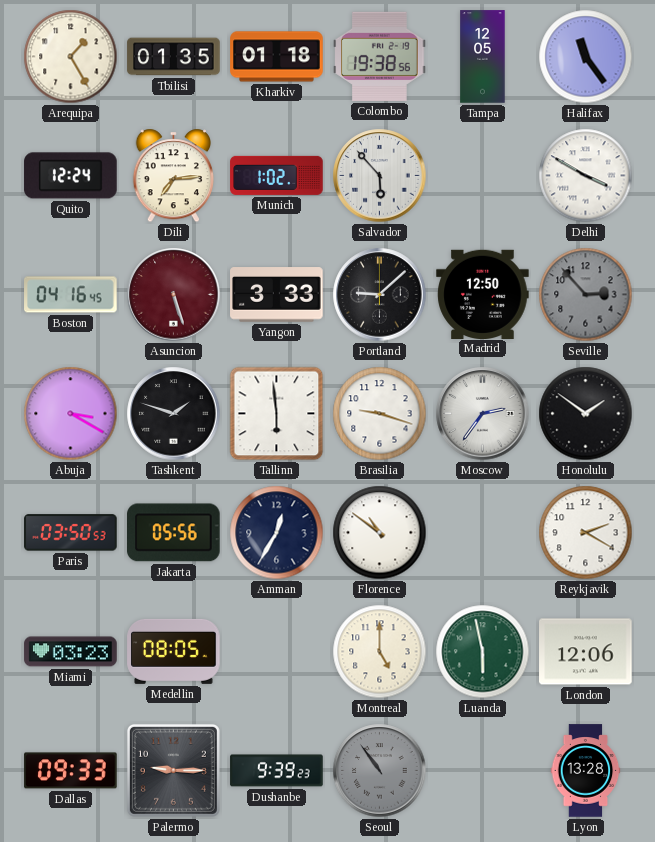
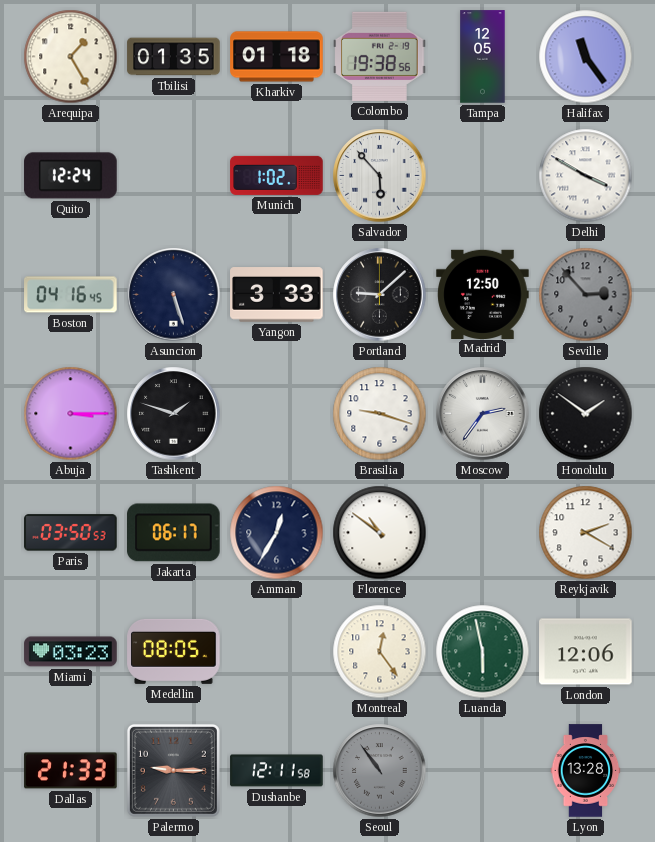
Dili: 7:14 -> none (173, 176)
Asuncion dial: burgundy -> navy (174, 295)
Abuja: 3:20 -> 3:15 (71, 414)
Tallinn: 5:59 -> none (277, 414)
Jakarta: 05:56 -> 06:17 (174, 533)
Montreal: 5:00 -> 12:24 (380, 652)
Dallas: 09:33 -> 21:33 (71, 771)
Dushanbe: 9:39 -> 12:11 (277, 771)
